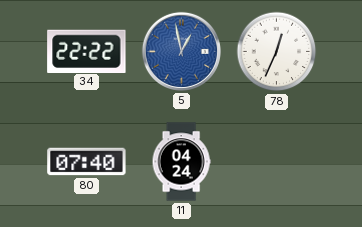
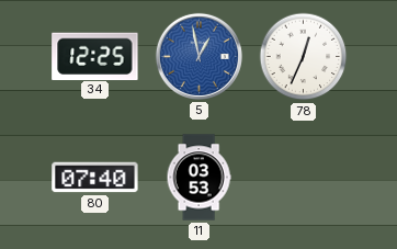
34: 22:22 -> 12:25 (95, 56)
11: 04:24 -> 03:53 (198, 178)
